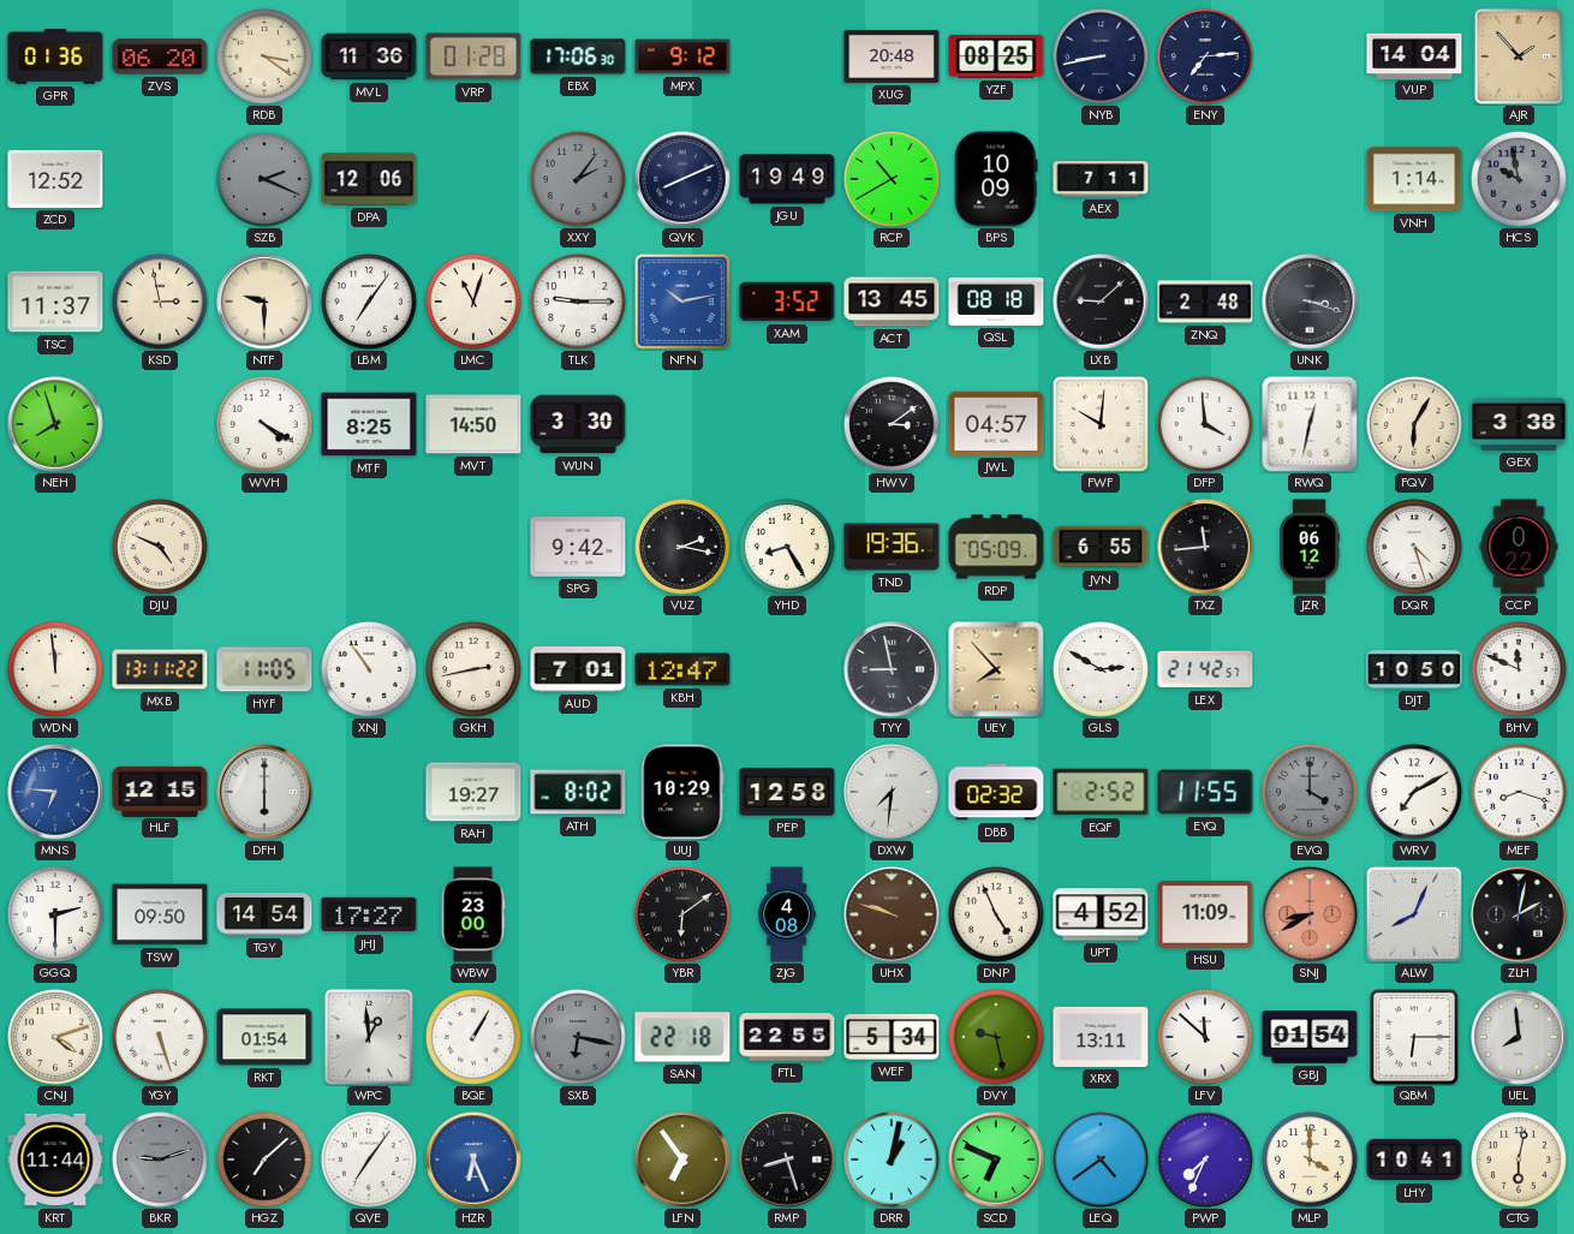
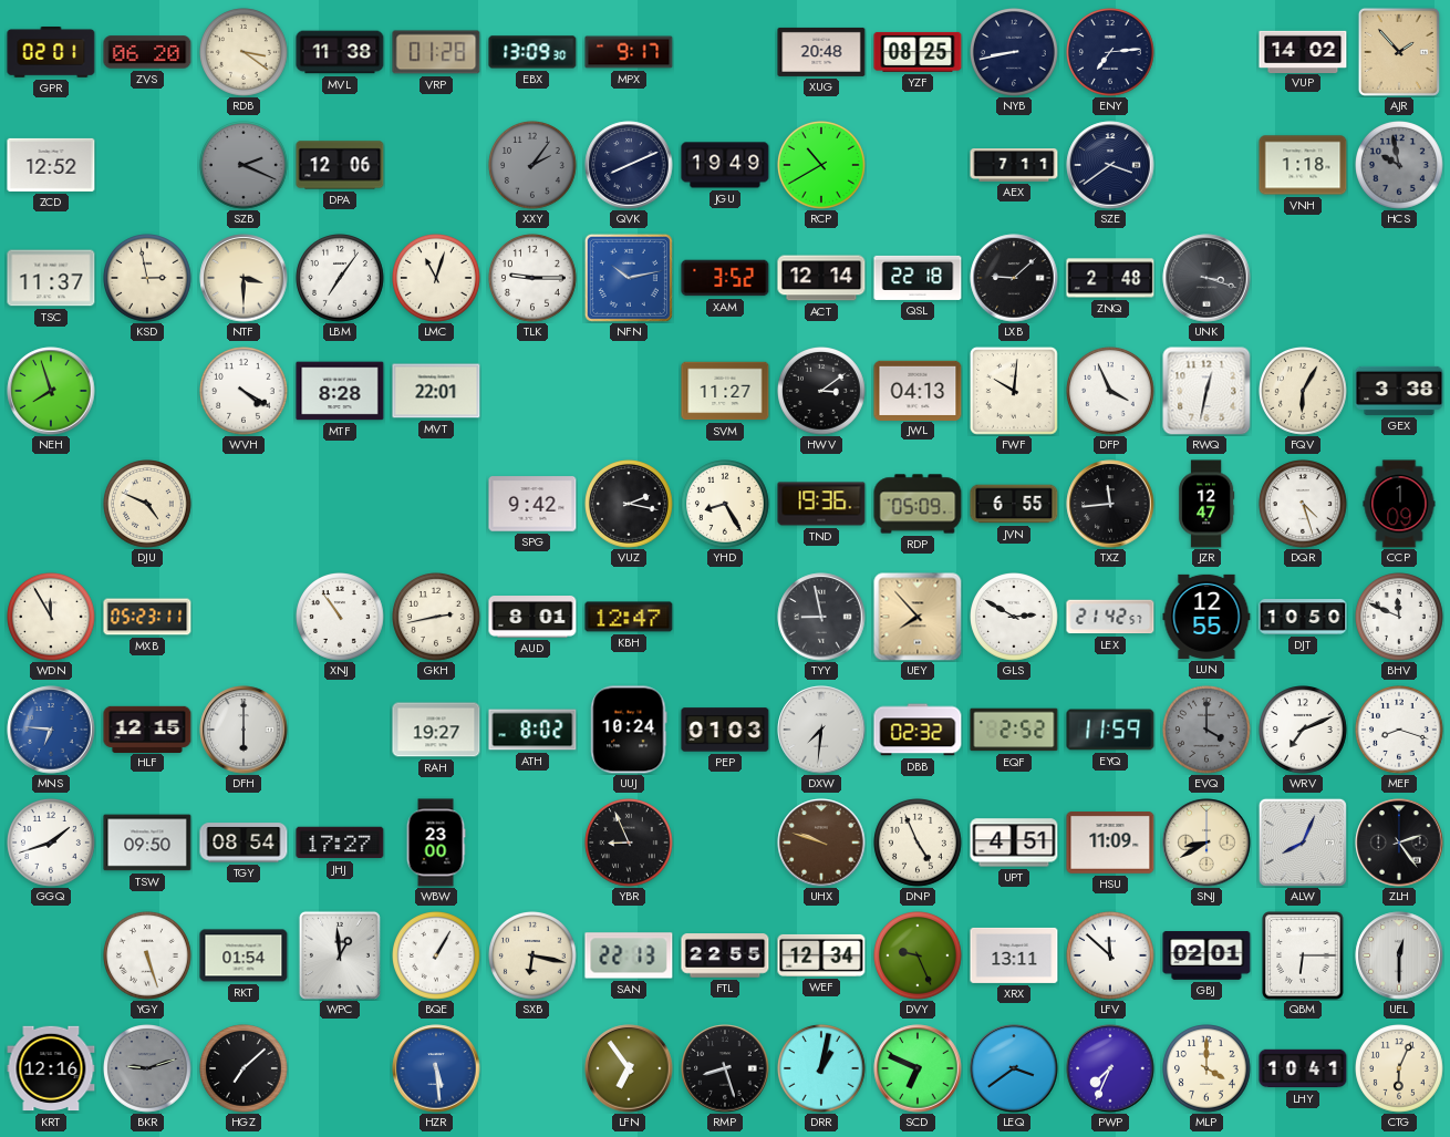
GPR: 01:36 -> 02:01 (51, 53)
MVL: 11:36 -> 11:38 (340, 52)
EBX: 17:06 -> 13:09 (532, 52)
MPX: 9:12 -> 9:17 (629, 52)
VUP: 14:04 -> 14:02 (1303, 51)
BPS: 10:09 -> none (996, 179)
SZE: none -> 3:39 (1110, 165)
VNH: 1:14 -> 1:18 (1303, 165)
NTF: 9:30 -> 3:30 (244, 278)
ACT: 13:45 -> 12:14 (821, 278)
QSL: 08:18 -> 22:18 (918, 278)
MTF: 8:25 -> 8:28 (340, 391)
MVT: 14:50 -> 22:01 (436, 391)
WUN: 3:30 -> none (578, 424)
SVM: none -> 11:27 (725, 391)
JWL: 04:57 -> 04:13 (918, 390)
DFP: 3:59 -> 3:56 (1111, 392)
JZR: 06:12 -> 12:47 (1206, 504)
CCP: 0:22 -> 1:09 (1399, 504)
WDN: 11:59 -> 11:55 (52, 618)
MXB: 13:11 -> 05:23 (147, 617)
HYF: 11:05 -> none (264, 669)
AUD: 7:01 -> 8:01 (532, 617)
LUN: none -> 12:55 (1206, 617)
UUJ: 10:29 -> 10:24 (629, 730)
PEP: 12:58 -> 01:03 (725, 730)
EYQ: 11:55 -> 11:59 (1110, 730)
WRV: 7:10 -> 7:11 (1304, 731)
GGQ: 2:30 -> 1:42 (52, 844)
TGY: 14:54 -> 08:54 (244, 843)
YBR: 6:09 -> 8:56 (630, 844)
ZJG: 4:08 -> none (787, 914)
UPT: 4:52 -> 4:51 (1014, 843)
SNJ dial: salmon -> cream (1206, 843)
ZLH: 2:02 -> 2:24 (1399, 843)
CNJ: 4:12 -> none (56, 1038)
SXB dial: grey -> cream (534, 957)
SAN: 22:18 -> 22:13 (629, 955)
WEF: 5:34 -> 12:34 (821, 955)
DVY: 9:28 -> 9:26 (919, 957)
GBJ: 01:54 -> 02:01 (1206, 955)
UEL: 7:59 -> 12:30 (1399, 955)
KRT: 11:44 -> 12:16 (51, 1068)
QVE: 7:06 -> none (370, 1161)
HZR: 6:26 -> 5:29 (436, 1068)
LEQ: 4:39 -> 3:39 (1014, 1068)
CTG: 6:02 -> 6:04 (1400, 1069)
